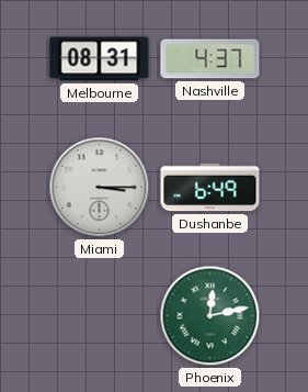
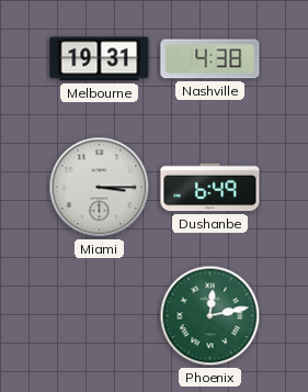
Melbourne: 08:31 -> 19:31 (100, 59)
Nashville: 4:37 -> 4:38 (210, 59)
